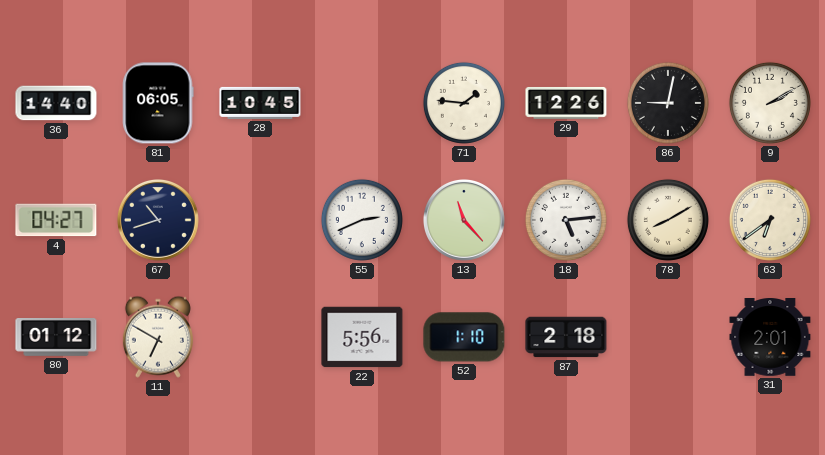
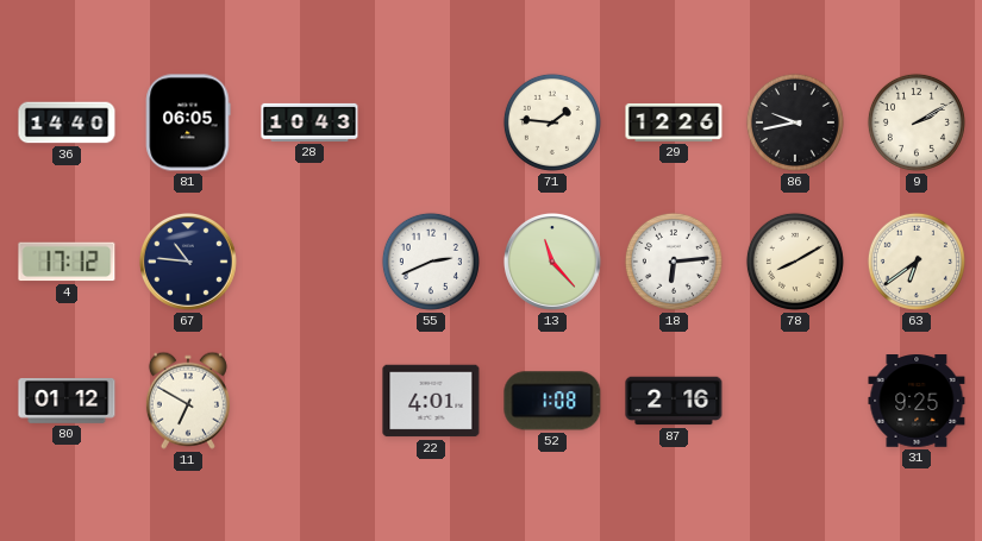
28: 10:45 -> 10:43 (309, 122)
86: 9:02 -> 9:43 (795, 122)
4: 04:27 -> 17:12 (67, 262)
67: 10:42 -> 10:46 (188, 263)
18: 5:14 -> 6:14 (674, 262)
22: 5:56 -> 4:01 (431, 401)
52: 1:10 -> 1:08 (552, 401)
87: 2:18 -> 2:16 (674, 401)
31: 2:01 -> 9:25 (917, 402)
